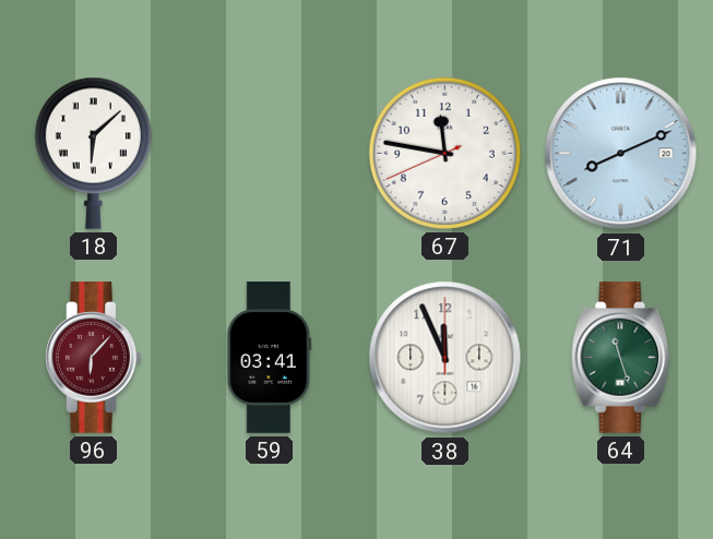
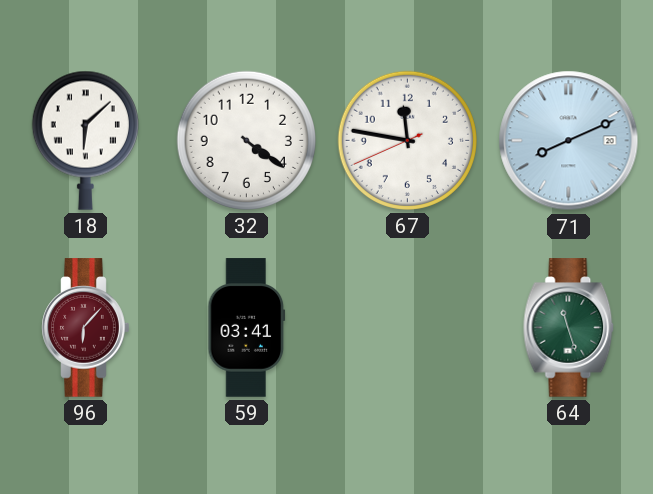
32: none -> 4:21 (246, 140)
38: 11:56 -> none (445, 358)
